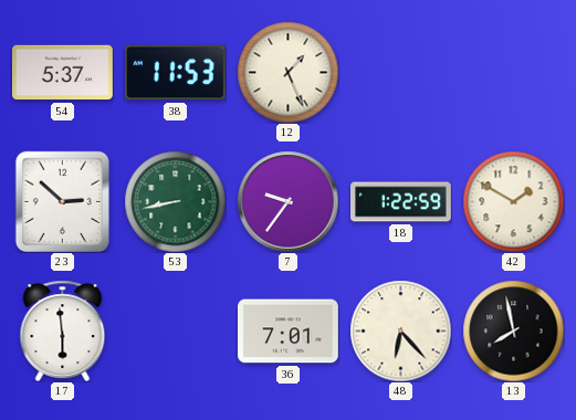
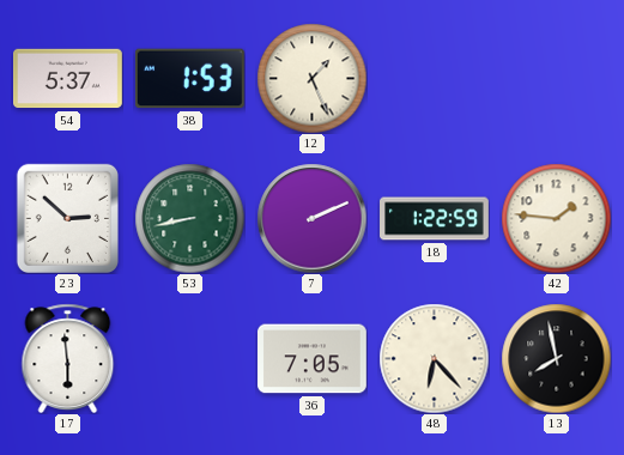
38: 11:53 -> 1:53 (189, 79)
7: 9:36 -> 2:11 (311, 218)
42: 1:50 -> 1:46 (556, 218)
36: 7:01 -> 7:05 (313, 359)
